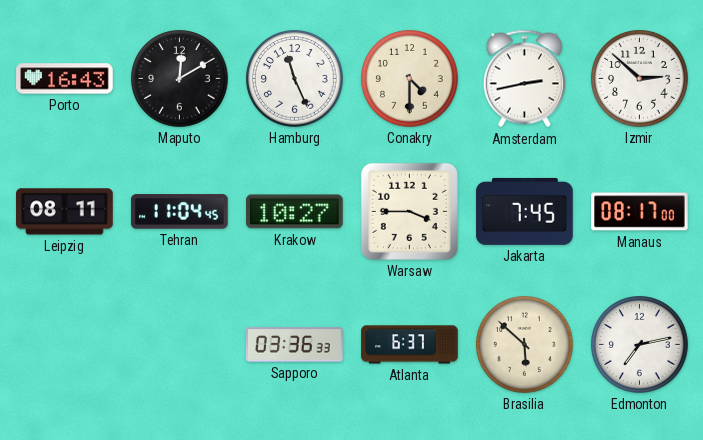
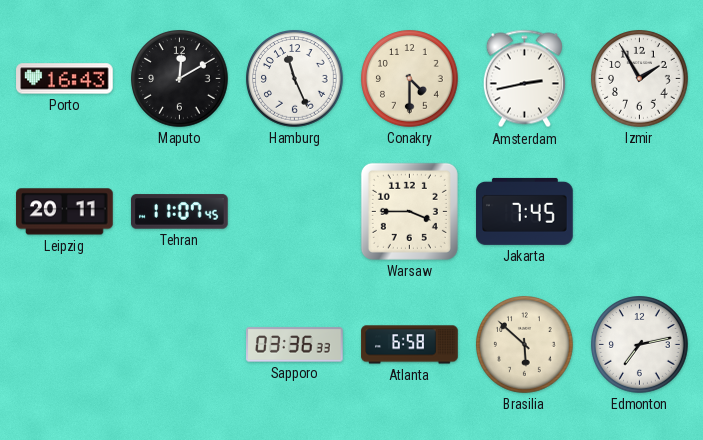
Izmir: 2:52 -> 1:55 (640, 79)
Leipzig: 08:11 -> 20:11 (65, 212)
Tehran: 11:04 -> 11:07 (180, 212)
Krakow: 10:27 -> none (295, 212)
Manaus: 08:17 -> none (640, 212)
Atlanta: 6:37 -> 6:58 (410, 345)
